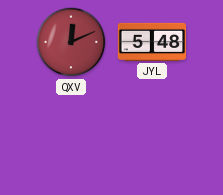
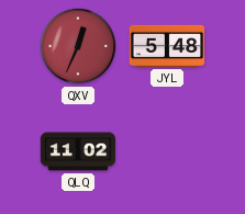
QXV: 12:11 -> 12:34 (78, 46)
QLQ: none -> 11:02 (78, 151)
